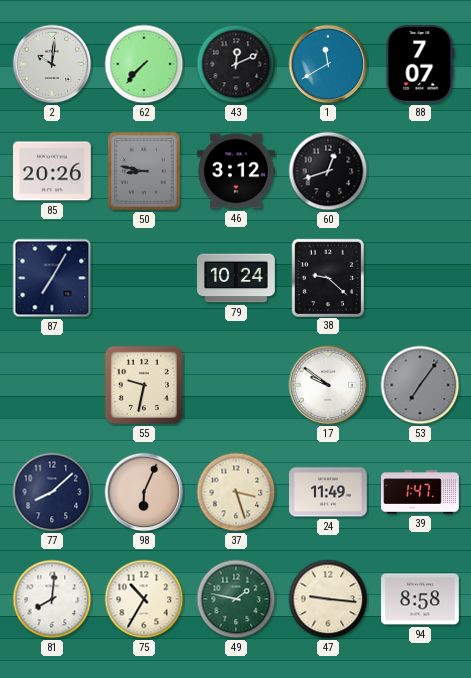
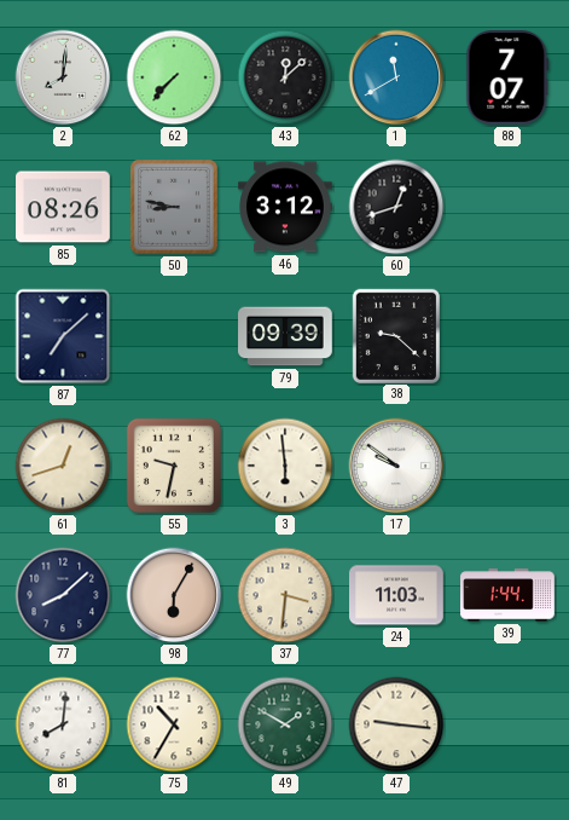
2: 10:01 -> 8:01 (63, 77)
43: 12:11 -> 12:08 (285, 77)
85: 20:26 -> 08:26 (64, 207)
87: 7:05 -> 7:08 (63, 336)
79: 10:24 -> 09:39 (286, 336)
61: none -> 12:42 (63, 466)
3: none -> 5:59 (285, 466)
53: 7:06 -> none (420, 385)
98: 6:04 -> 6:05 (174, 595)
37: 3:27 -> 3:31 (285, 595)
24: 11:49 -> 11:03 (397, 595)
39: 1:47 -> 1:44 (507, 595)
49: 1:47 -> 1:50 (285, 724)
94: 8:58 -> none (421, 599)
